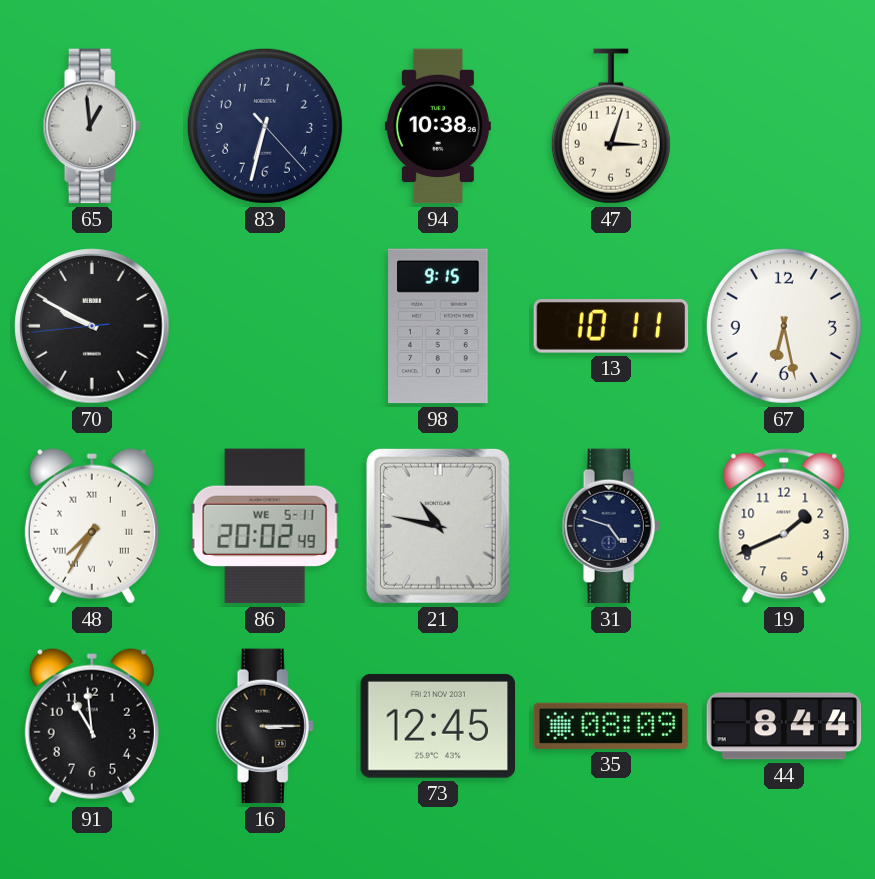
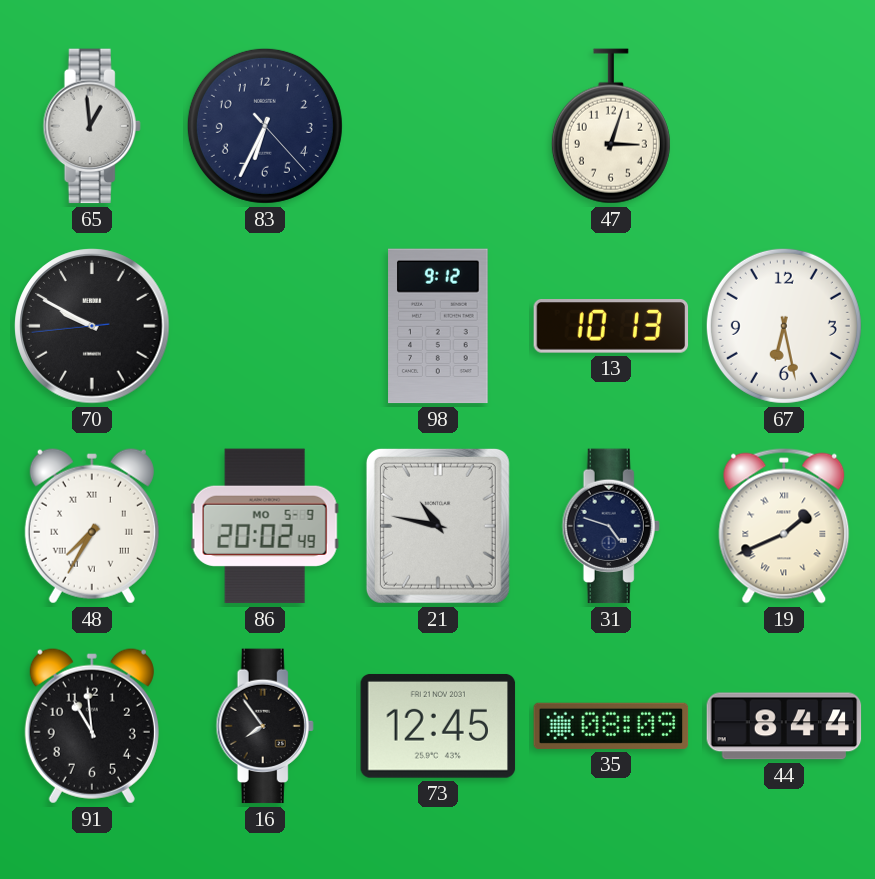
83: 6:32 -> 6:34 (265, 126)
94: 10:38 -> none (438, 126)
98: 9:15 -> 9:12 (438, 326)
13: 10:11 -> 10:13 (611, 327)
86 date: WE 5-11 -> MO 5-9 (265, 526)
19 numerals: Arabic -> Roman (784, 526)
16: 3:15 -> 7:54 (265, 726)
